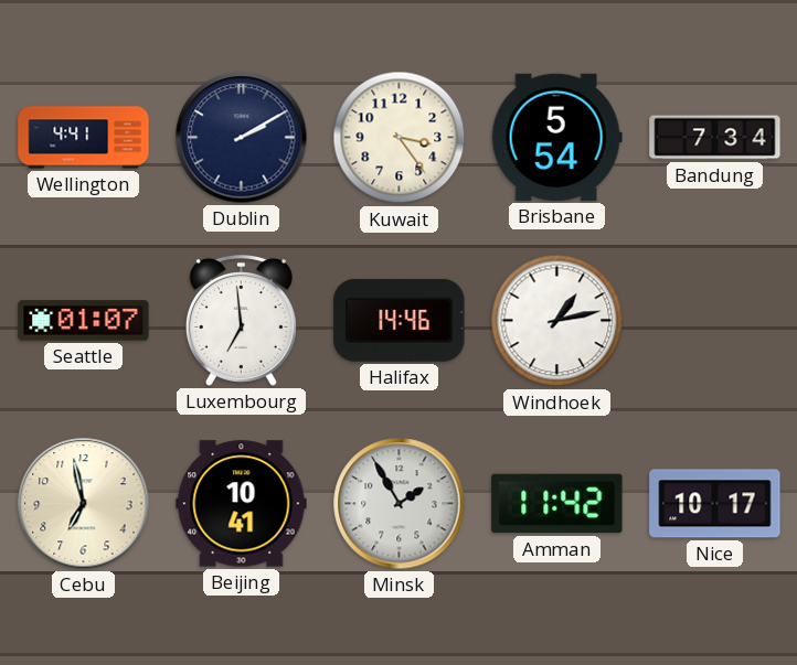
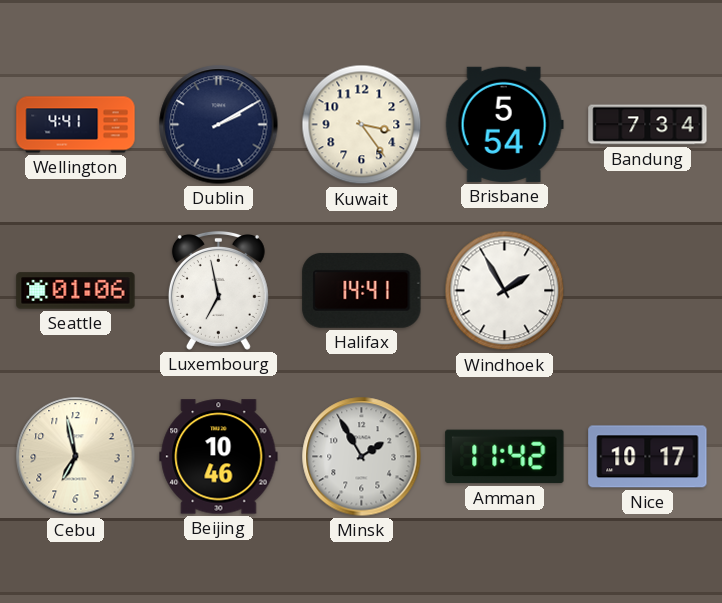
Seattle: 01:07 -> 01:06 (76, 291)
Luxembourg: 6:59 -> 6:58 (218, 290)
Halifax: 14:46 -> 14:41 (362, 290)
Windhoek: 1:13 -> 1:55 (505, 291)
Beijing: 10:41 -> 10:46 (219, 457)
